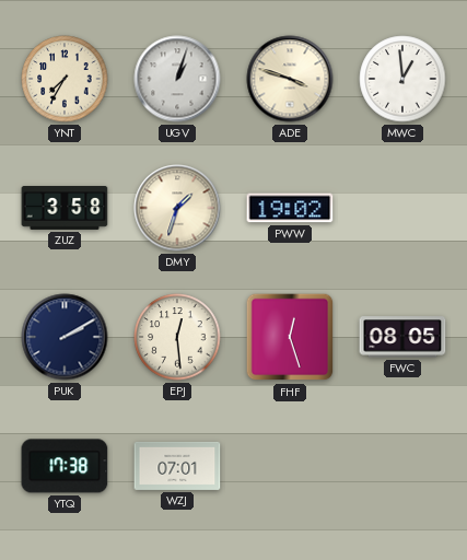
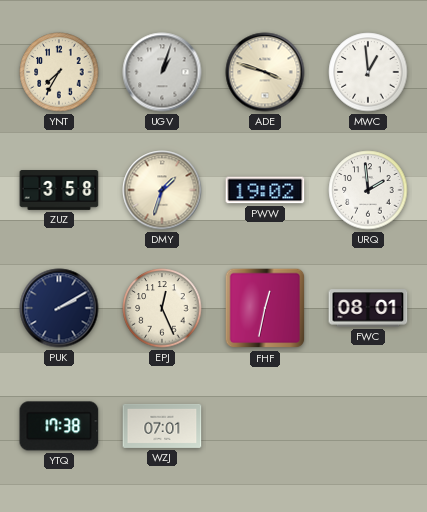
URQ: none -> 1:59 (368, 190)
EPJ: 12:29 -> 12:26 (162, 308)
FHF: 12:27 -> 12:32 (265, 308)
FWC: 08:05 -> 08:01 (368, 308)
